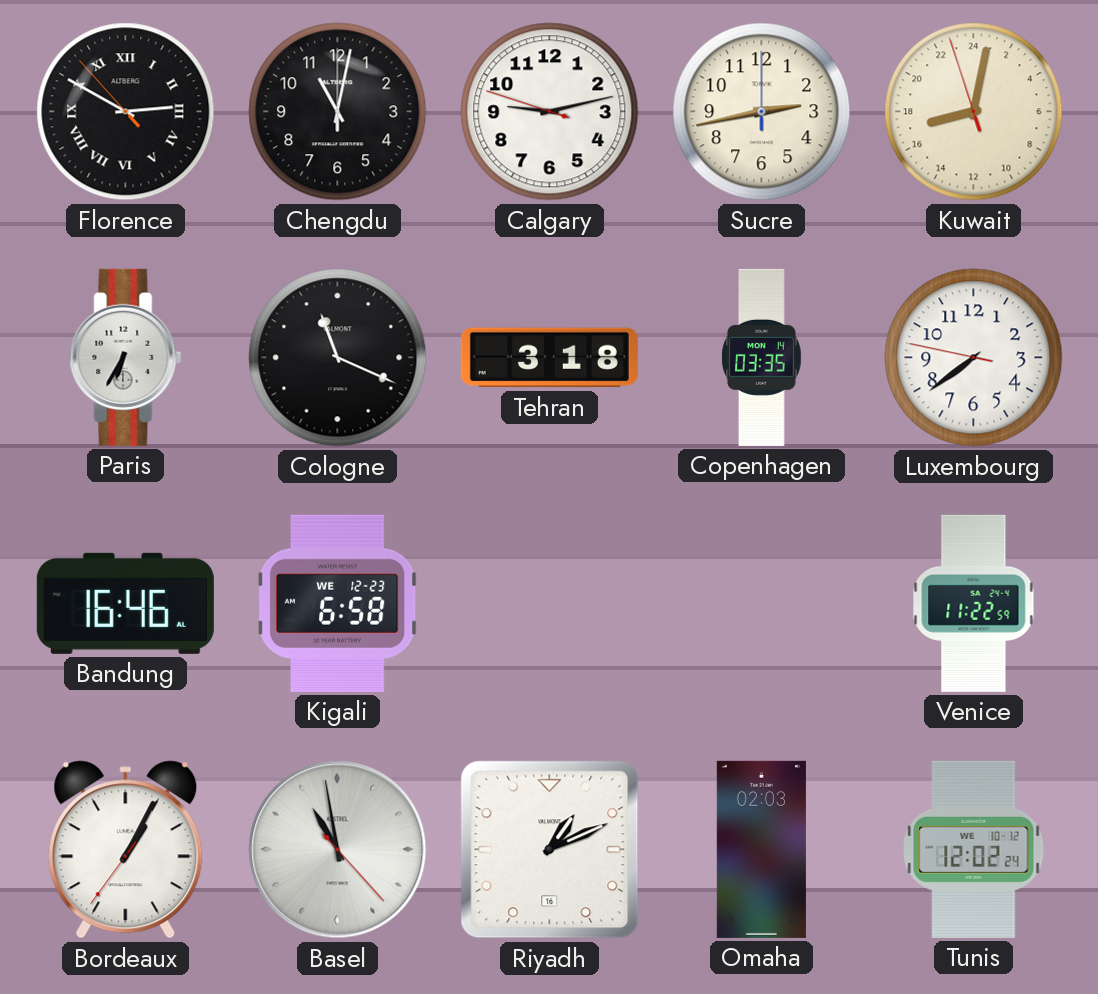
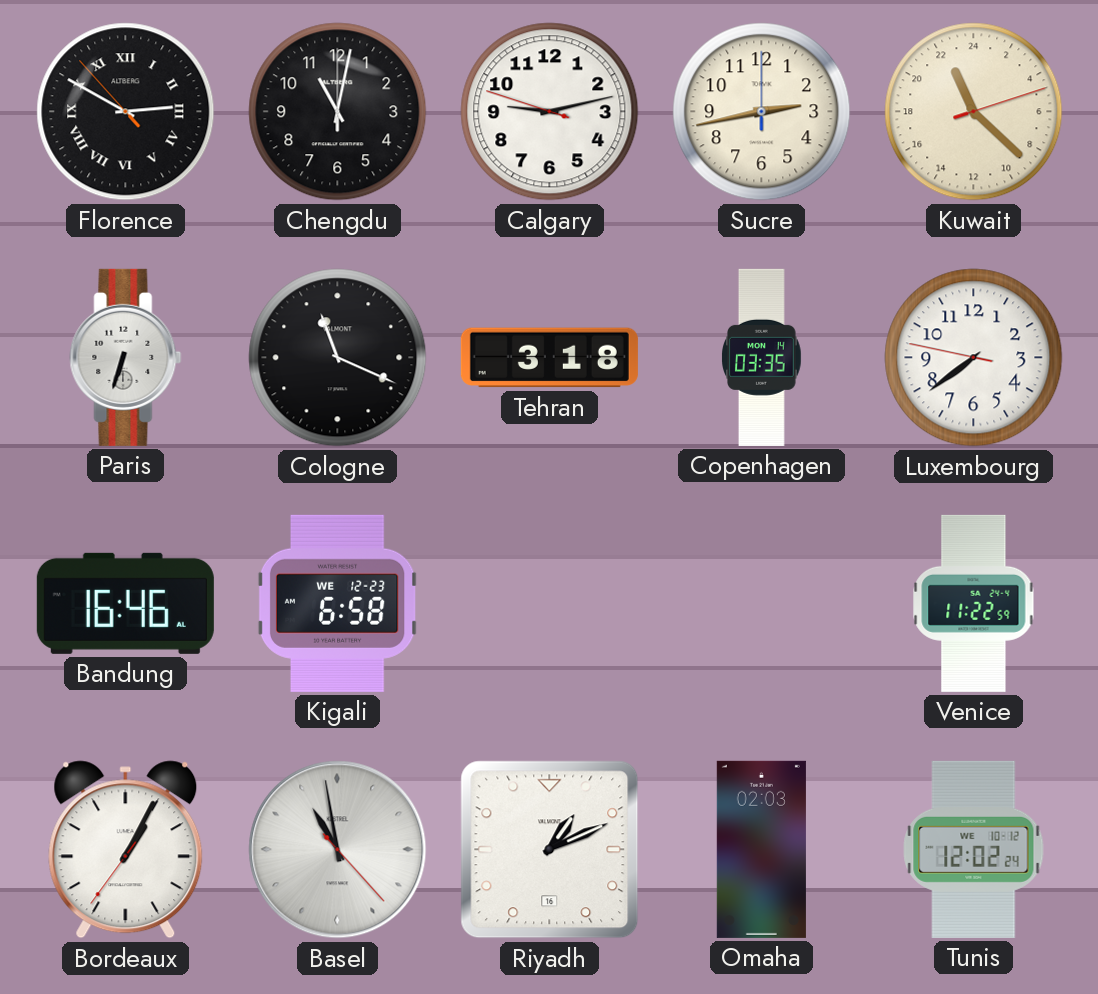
Kuwait: 17:01 -> 22:22 (974, 112)
Paris: 6:35 -> 6:33 (126, 357)
